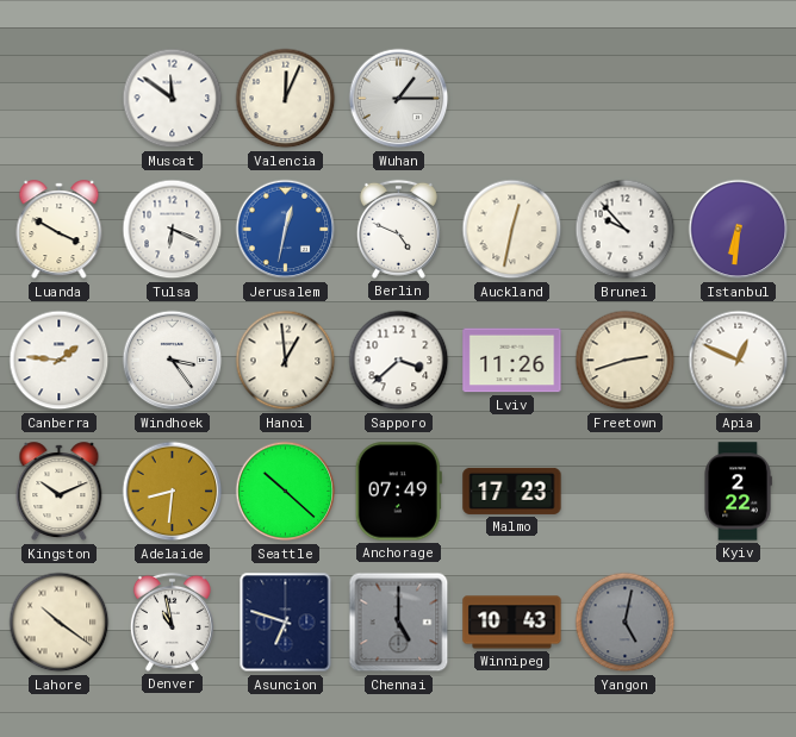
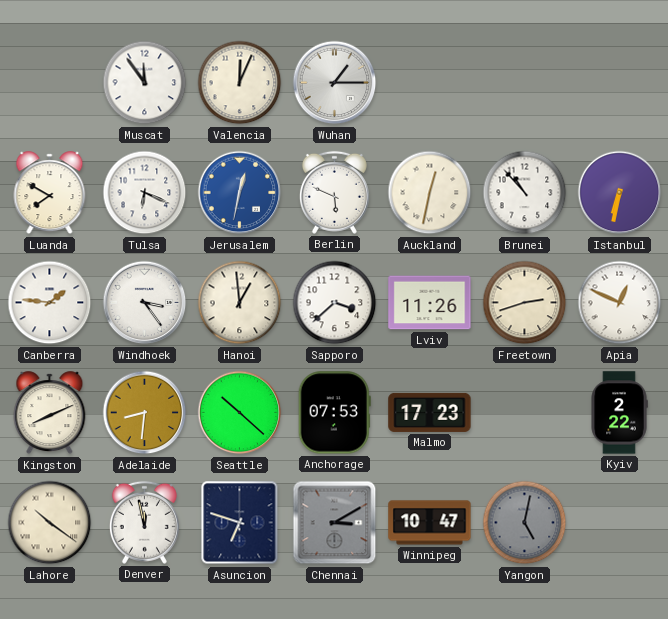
Muscat: 11:51 -> 11:54 (145, 83)
Luanda: 3:50 -> 7:50 (50, 193)
Berlin: 4:49 -> 5:49 (334, 192)
Brunei: 9:53 -> 10:53 (525, 193)
Istanbul: 6:31 -> 6:32 (620, 193)
Kingston: 10:11 -> 8:11 (50, 413)
Anchorage: 07:49 -> 07:53 (334, 413)
Denver: 10:58 -> 11:58 (144, 522)
Chennai: 5:00 -> 3:10 (335, 523)
Winnipeg: 10:43 -> 10:47 (430, 523)
